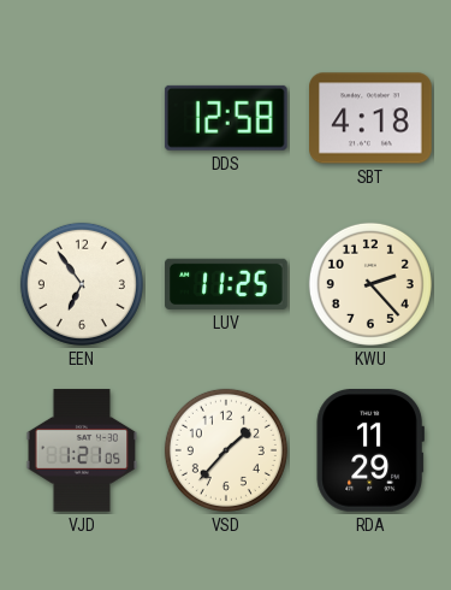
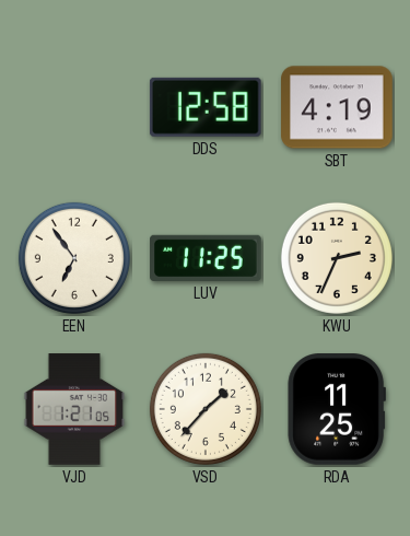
SBT: 4:18 -> 4:19 (337, 107)
KWU: 2:23 -> 2:34 (337, 258)
RDA: 11:29 -> 11:25 (337, 410)
